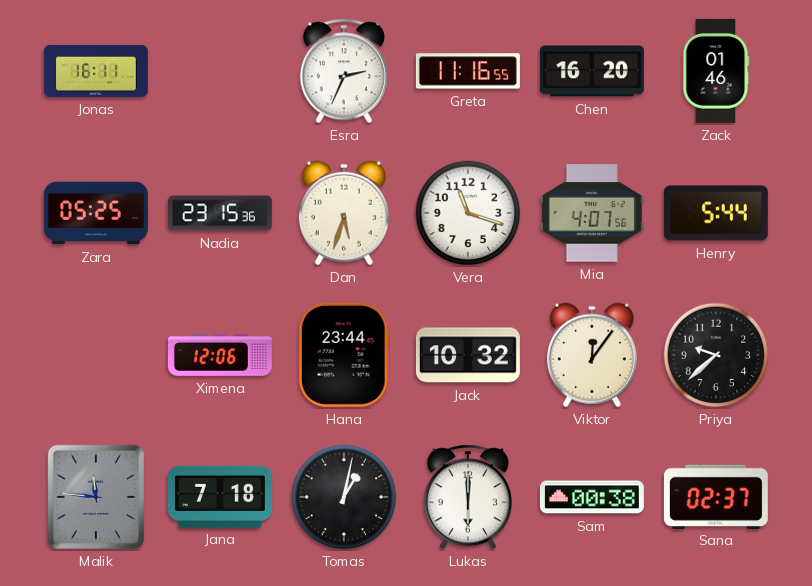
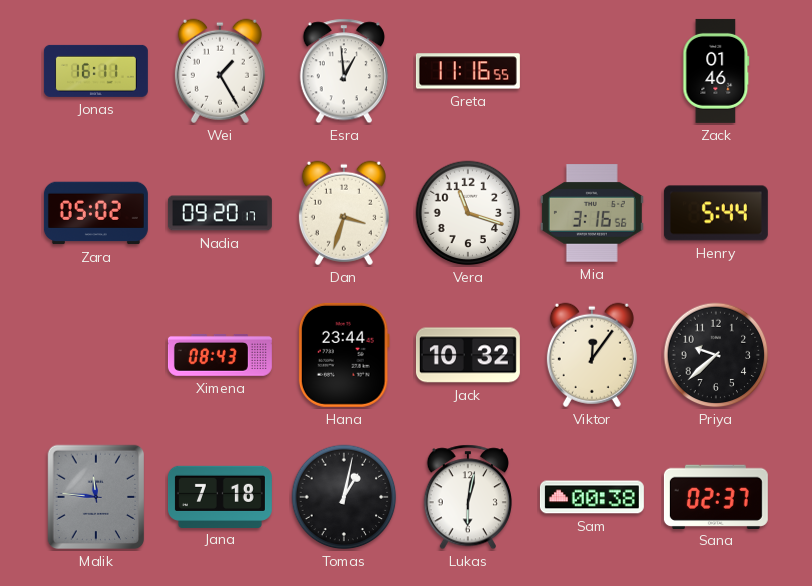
Wei: none -> 1:25 (220, 71)
Esra: 2:34 -> 12:59 (344, 71)
Chen: 16:20 -> none (592, 71)
Zara: 05:25 -> 05:02 (96, 213)
Nadia: 23:15 -> 09:20 (220, 213)
Dan: 5:33 -> 3:33 (344, 213)
Mia: 4:07 -> 3:16 (592, 213)
Ximena: 12:06 -> 08:43 (220, 356)
Lukas: 6:00 -> 6:02 (468, 497)
